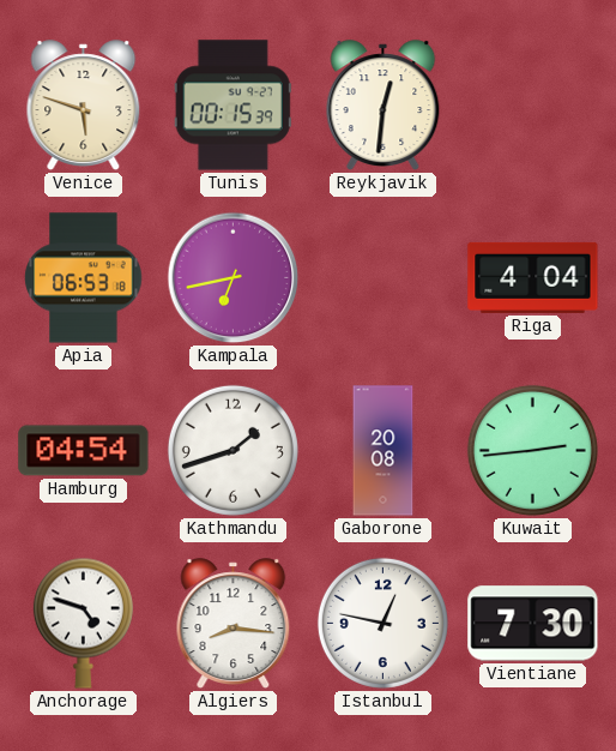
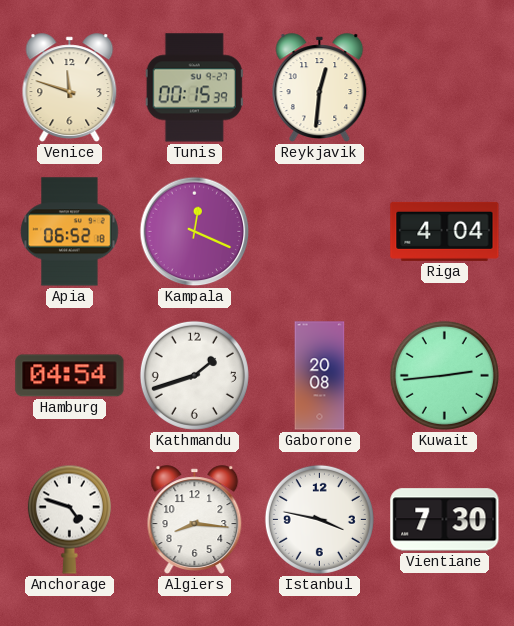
Venice: 5:48 -> 11:48 (70, 88)
Apia: 06:53 -> 06:52 (70, 232)
Kampala: 6:43 -> 12:19 (195, 232)
Istanbul: 12:47 -> 3:47 (319, 519)
